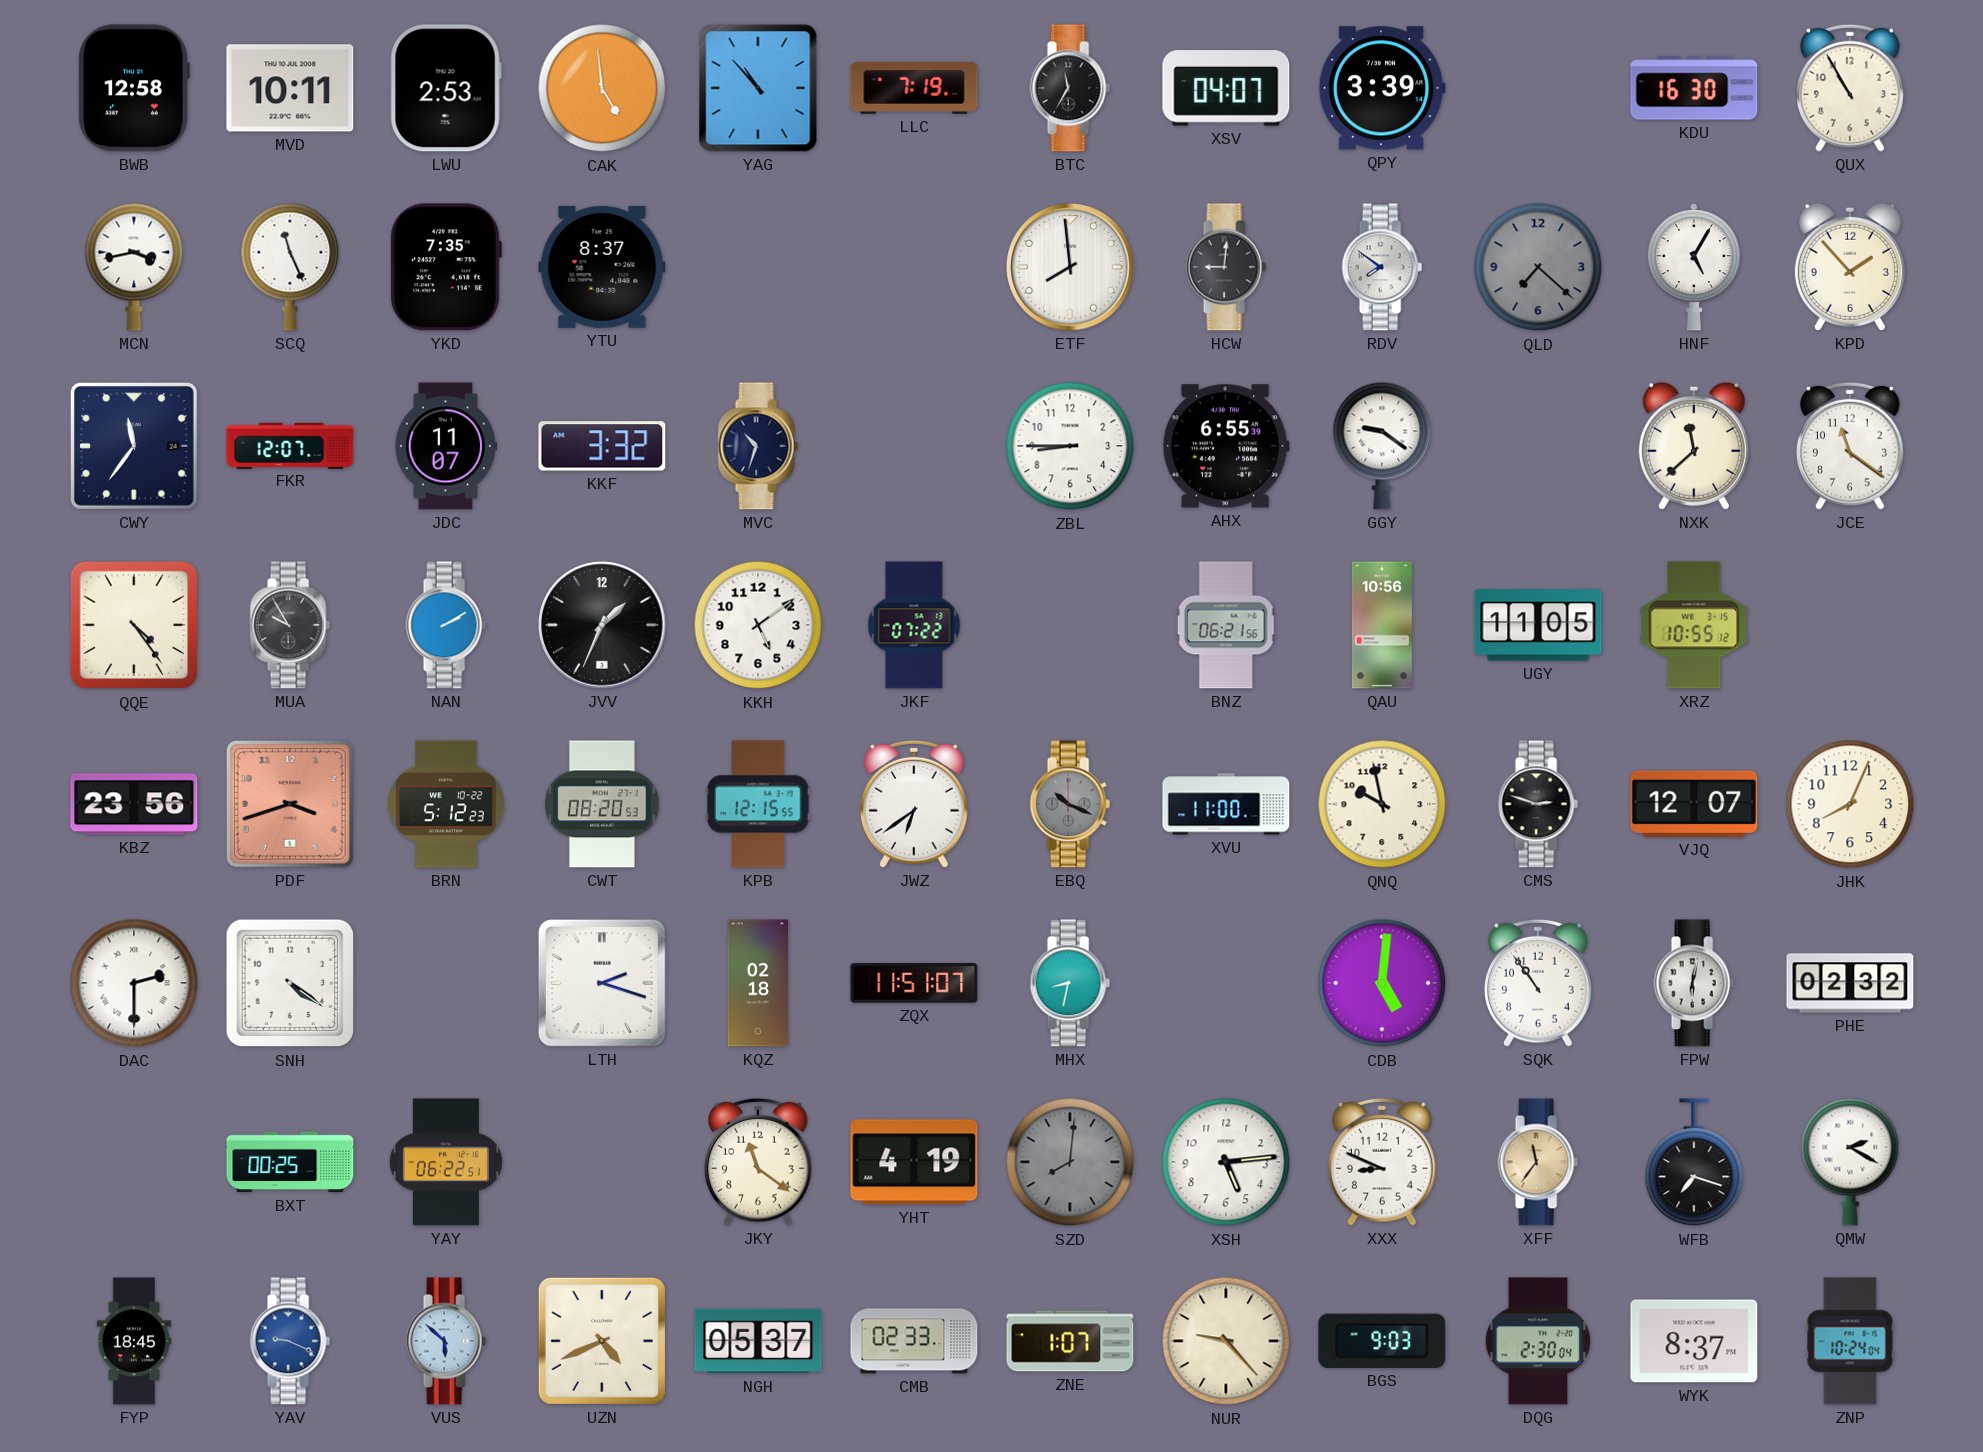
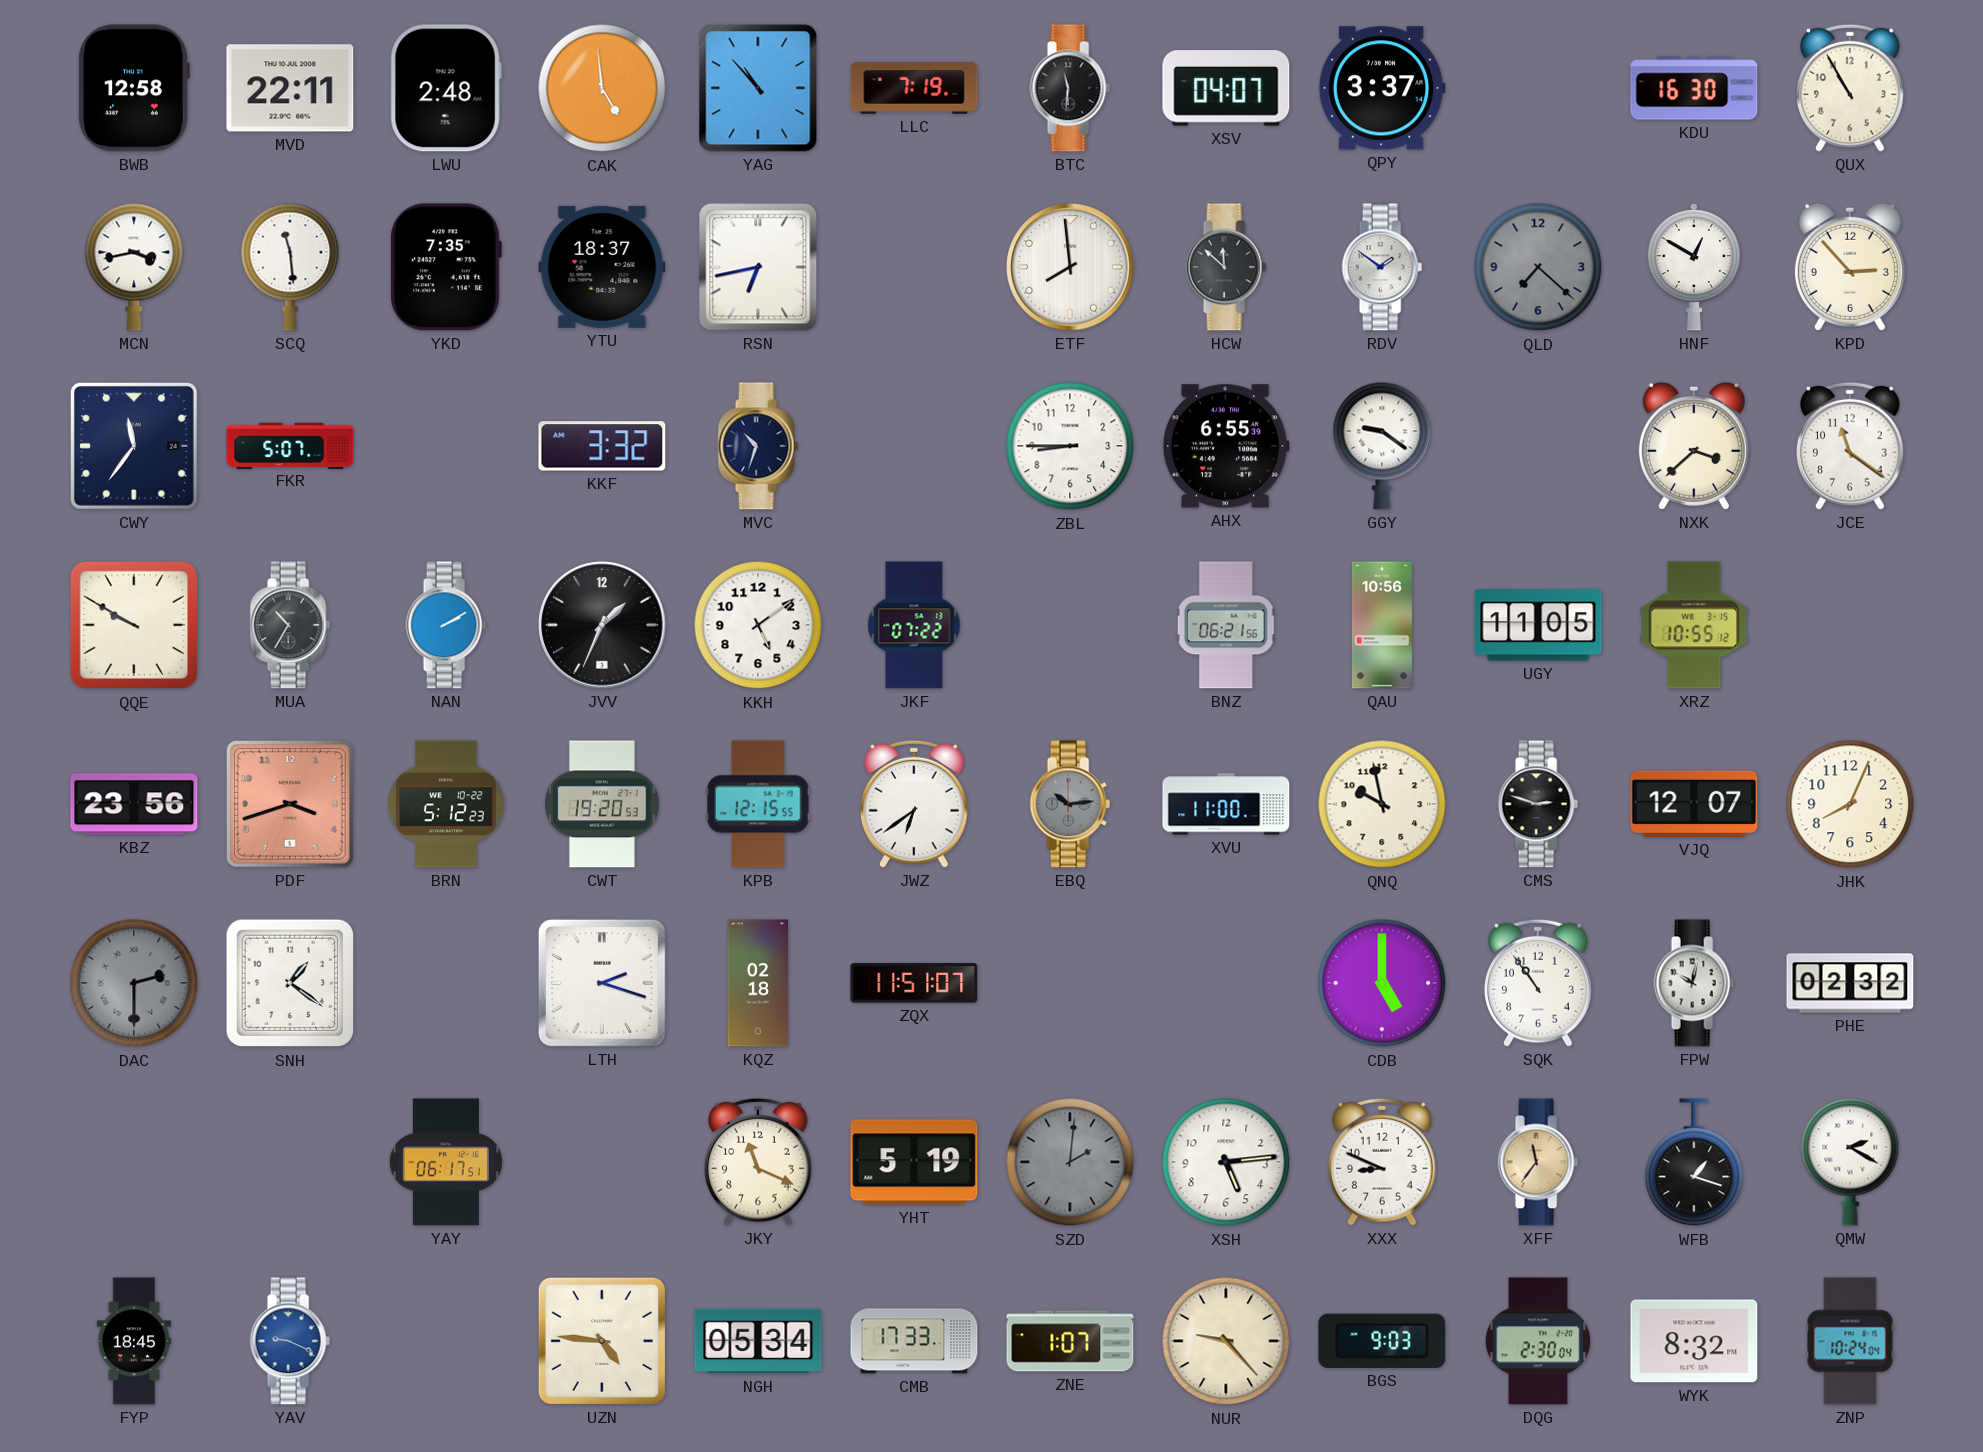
MVD: 10:11 -> 22:11 (290, 88)
LWU: 2:53 -> 2:48 (446, 88)
BTC: 11:35 -> 11:31 (1070, 88)
QPY: 3:39 -> 3:37 (1382, 88)
SCQ: 11:26 -> 11:29 (290, 267)
YTU: 8:37 -> 18:37 (602, 267)
RSN: none -> 6:43 (758, 267)
HCW: 9:01 -> 11:52 (1226, 267)
RDV: 7:51 -> 1:51 (1382, 267)
HNF: 5:05 -> 12:50 (1693, 267)
KPD: 1:53 -> 2:53 (1850, 267)
FKR: 12:07 -> 5:07 (290, 445)
JDC: 11:07 -> none (446, 446)
NXK: 11:38 -> 3:38 (1694, 446)
QQE: 4:24 -> 9:50 (134, 625)
MUA: 9:55 -> 10:35 (290, 625)
CWT: 08:20 -> 19:20 (602, 804)
EBQ: 10:19 -> 10:14 (1070, 804)
DAC dial: white -> grey (134, 983)
SNH: 4:21 -> 1:21 (290, 983)
MHX: 8:32 -> none (1070, 983)
CDB: 5:01 -> 5:00 (1382, 983)
FPW: 6:02 -> 10:02 (1694, 983)
BXT: 00:25 -> none (290, 1162)
YAY: 06:22 -> 06:17 (446, 1162)
JKY: 11:21 -> 11:19 (759, 1162)
YHT: 4:19 -> 5:19 (914, 1162)
SZD: 8:01 -> 2:01 (1070, 1162)
WFB: 7:18 -> 1:18 (1694, 1163)
VUS: 5:52 -> none (446, 1341)
UZN: 4:41 -> 4:46 (602, 1341)
NGH: 05:37 -> 05:34 (758, 1341)
CMB: 02:33 -> 17:33 (914, 1341)
WYK: 8:37 -> 8:32 (1694, 1341)
